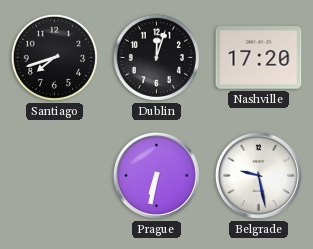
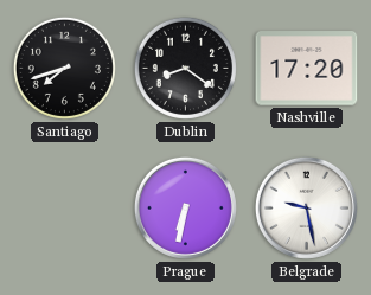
Dublin: 12:03 -> 8:21 (185, 68)
